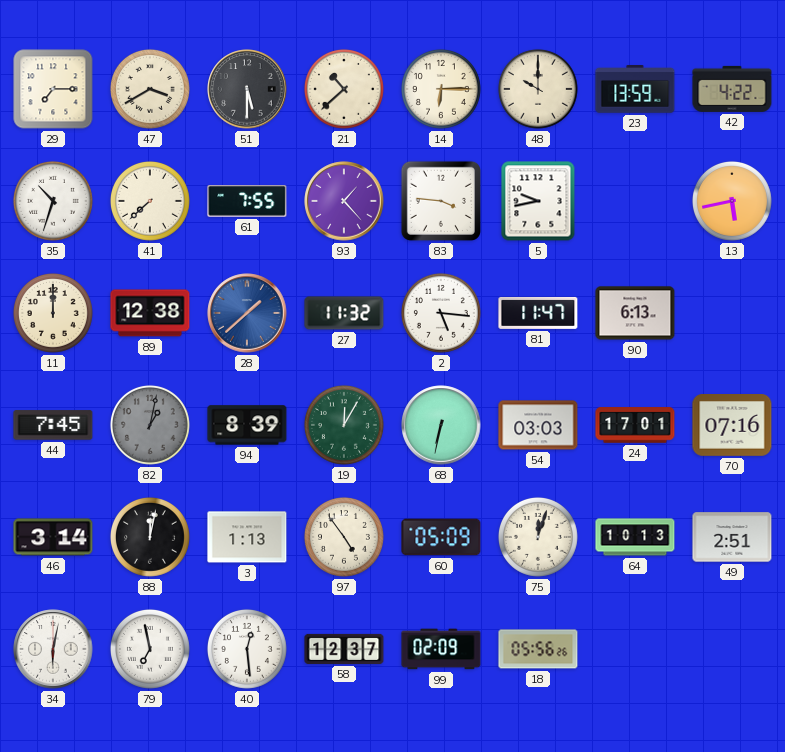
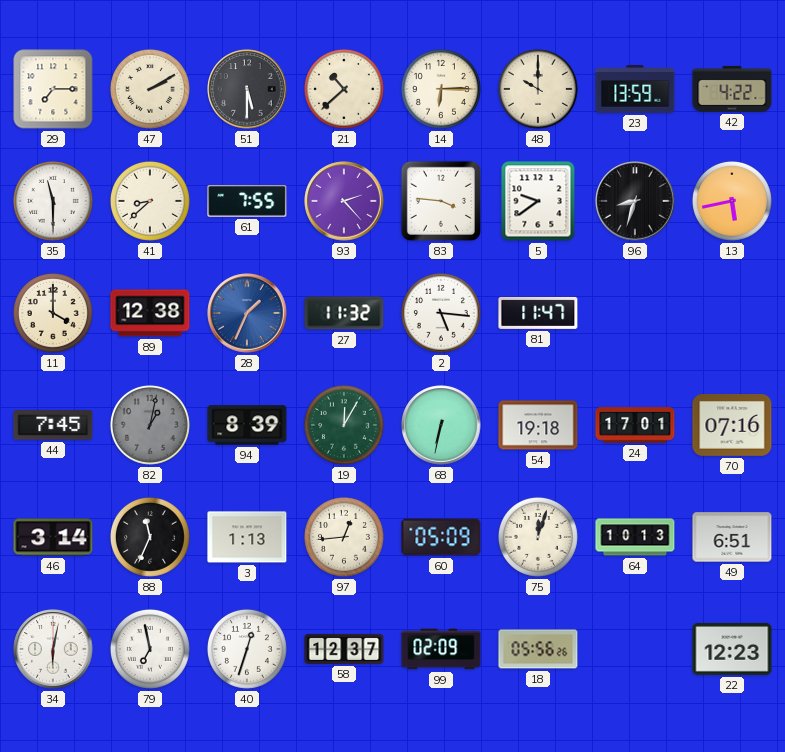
47: 3:40 -> 2:10 (150, 89)
35: 10:33 -> 11:30 (53, 201)
41: 7:38 -> 8:38 (150, 201)
93: 1:23 -> 2:23 (344, 201)
5: 9:43 -> 9:39 (538, 201)
96: none -> 8:33 (635, 201)
11: 12:00 -> 4:00 (53, 313)
28: 1:38 -> 1:34 (247, 313)
90: 6:13 -> none (635, 313)
54: 03:03 -> 19:18 (538, 425)
88: 12:02 -> 11:34 (150, 537)
97: 4:54 -> 12:44 (344, 537)
49: 2:51 -> 6:51 (732, 537)
40: 12:29 -> 12:33 (247, 649)
22: none -> 12:23 (732, 649)
